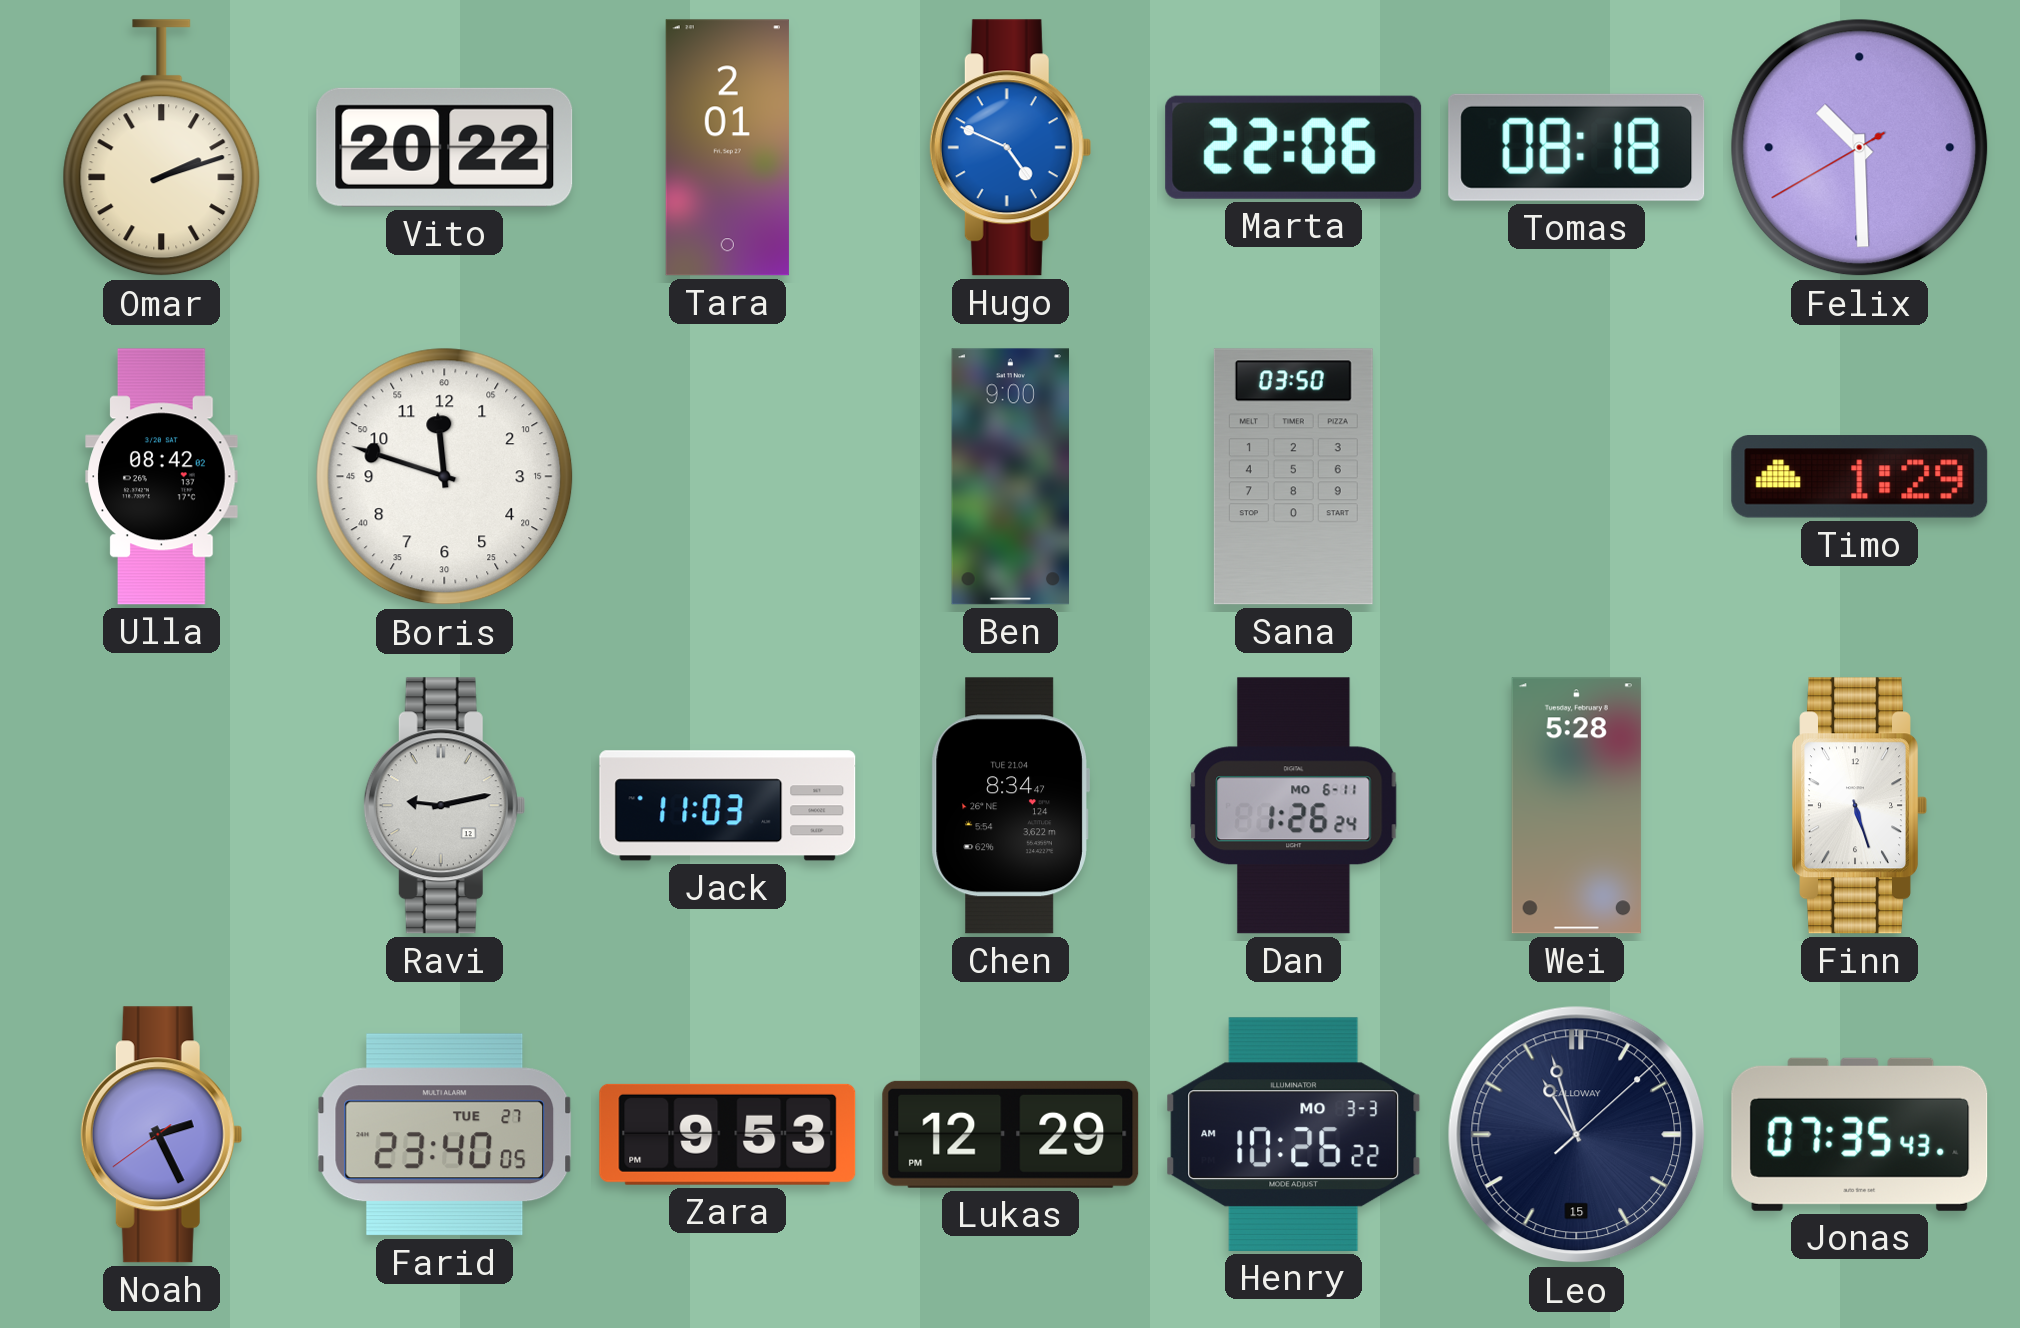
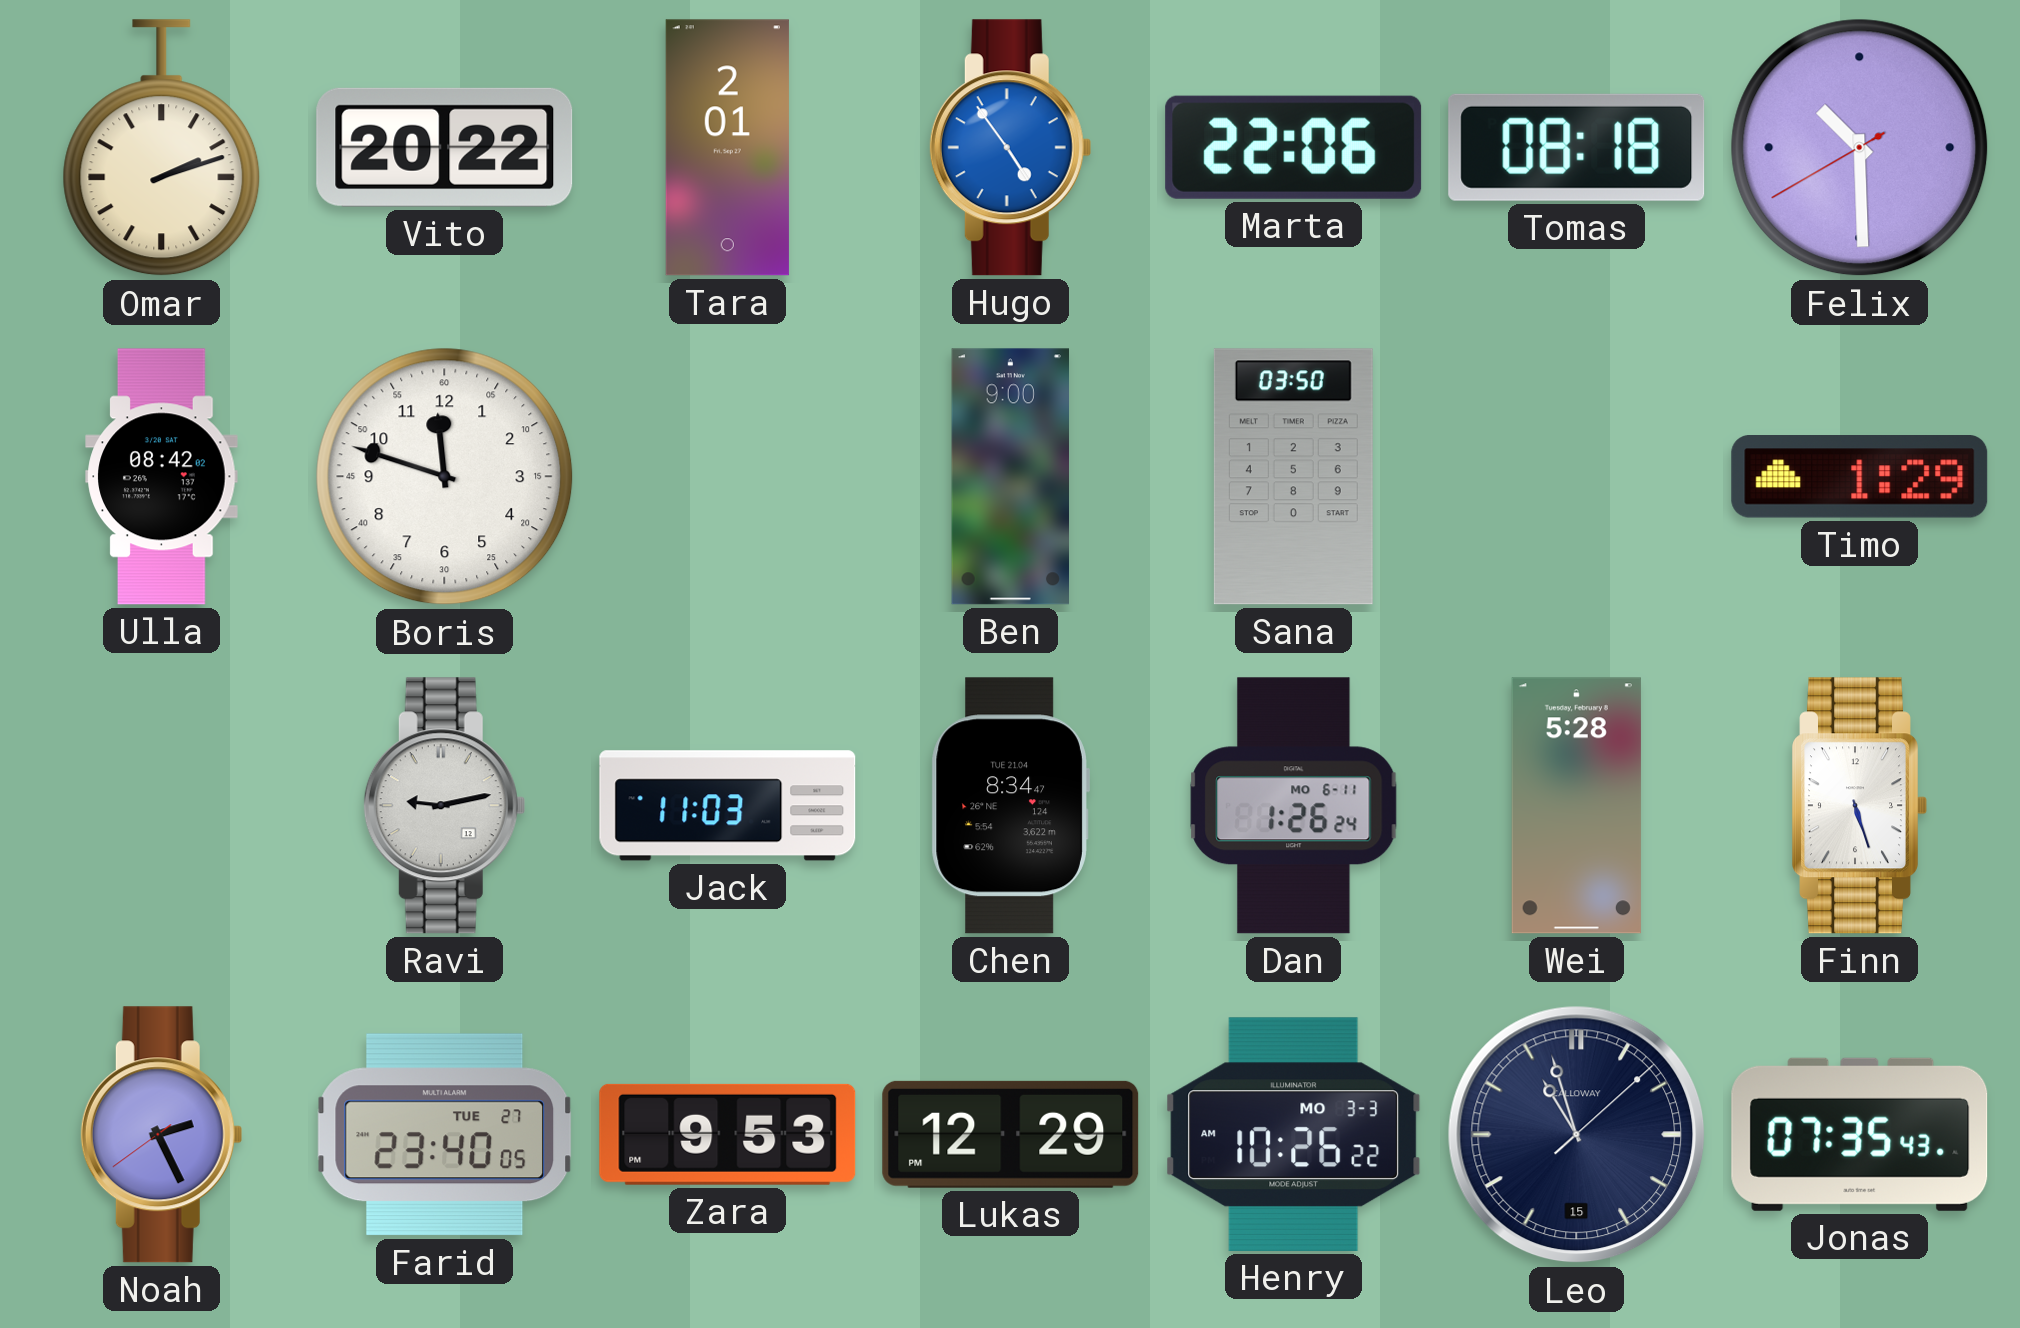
Hugo: 4:49 -> 4:54 (1010, 148)
